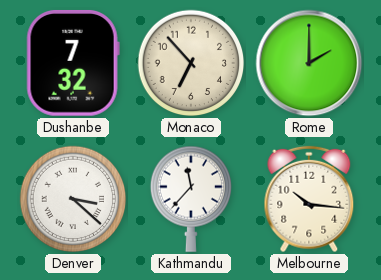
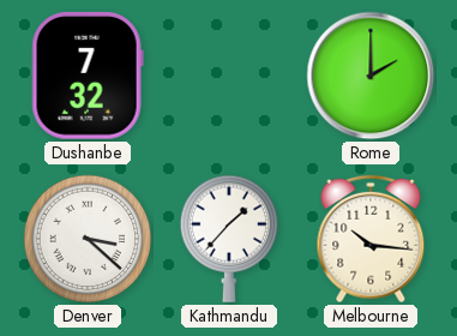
Monaco: 6:53 -> none (191, 63)
Kathmandu: 11:37 -> 1:37 (228, 239)
